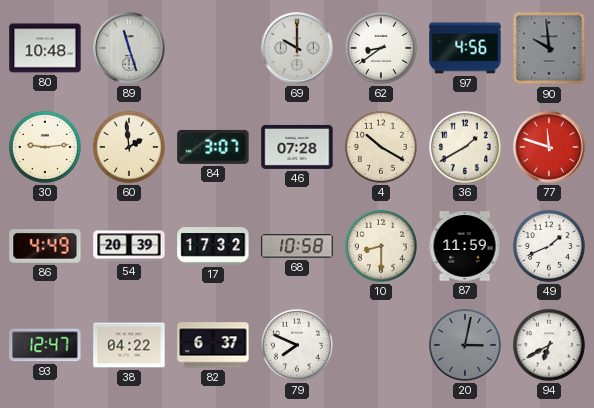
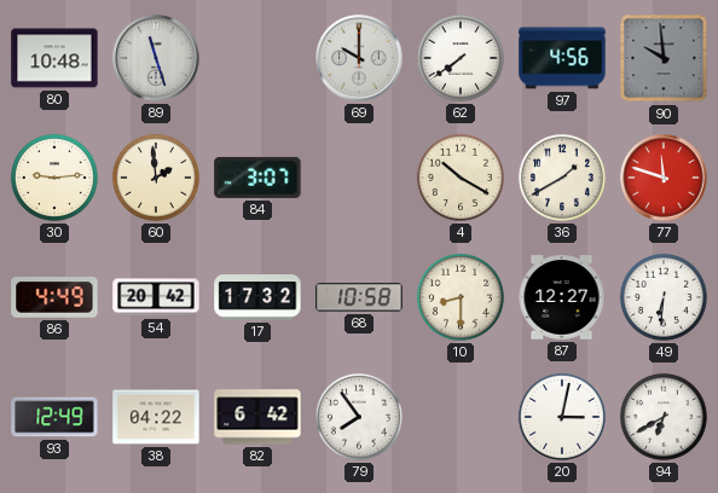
62: 8:39 -> 7:39 (461, 58)
46: 07:28 -> none (297, 147)
54: 20:39 -> 20:42 (156, 297)
87: 11:59 -> 12:27 (562, 297)
49: 1:41 -> 6:31 (664, 297)
93: 12:47 -> 12:49 (54, 417)
82: 6:37 -> 6:42 (257, 417)
79: 7:49 -> 7:54 (359, 417)
20 dial: grey -> white (562, 417)
